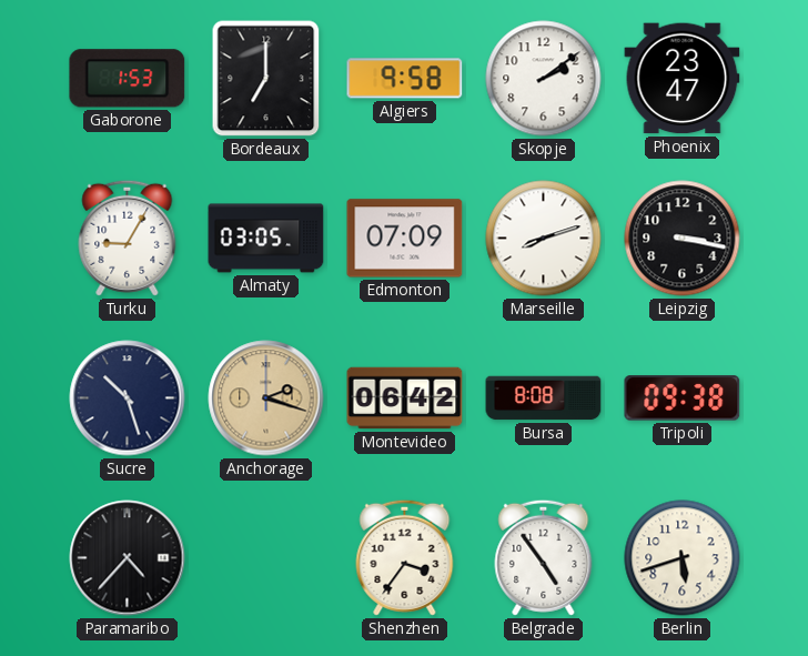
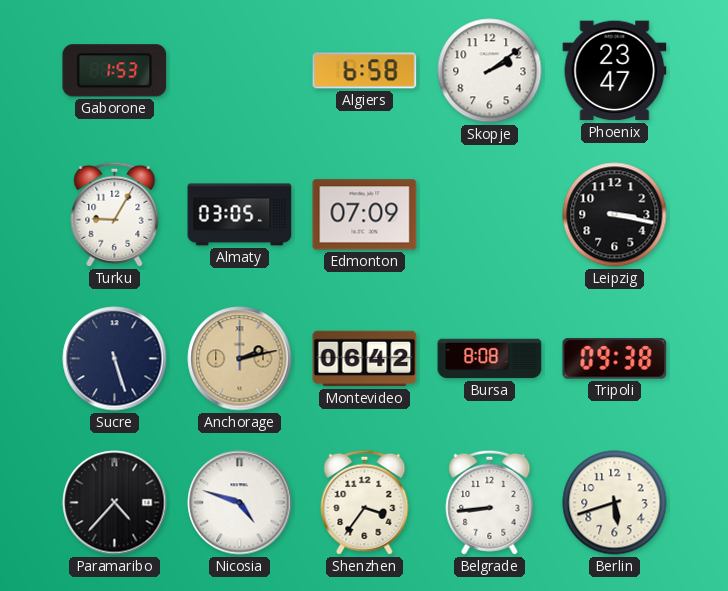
Bordeaux: 7:00 -> none (266, 79)
Algiers: 9:58 -> 6:58 (365, 71)
Marseille: 8:12 -> none (544, 239)
Sucre: 10:27 -> 5:27 (115, 359)
Anchorage: 2:18 -> 2:13 (240, 359)
Nicosia: none -> 4:48 (240, 503)
Belgrade: 4:54 -> 8:44 (490, 502)
